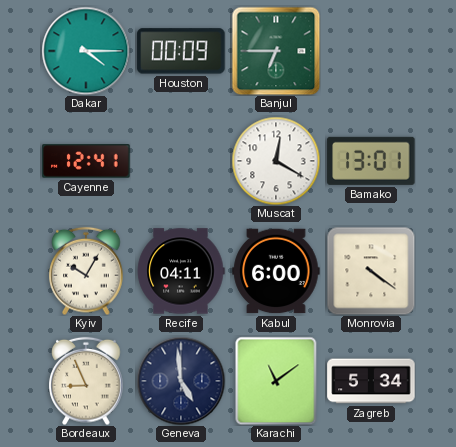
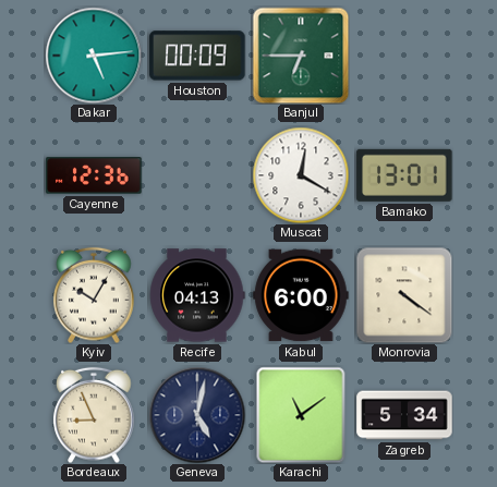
Dakar: 4:15 -> 5:14 (94, 56)
Cayenne: 12:41 -> 12:36 (94, 175)
Recife: 04:11 -> 04:13 (197, 295)
Geneva: 4:59 -> 5:02 (197, 415)
